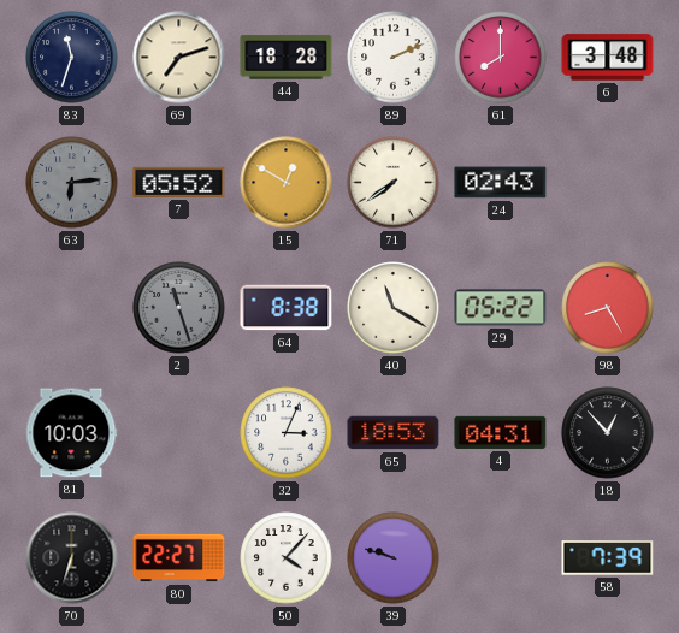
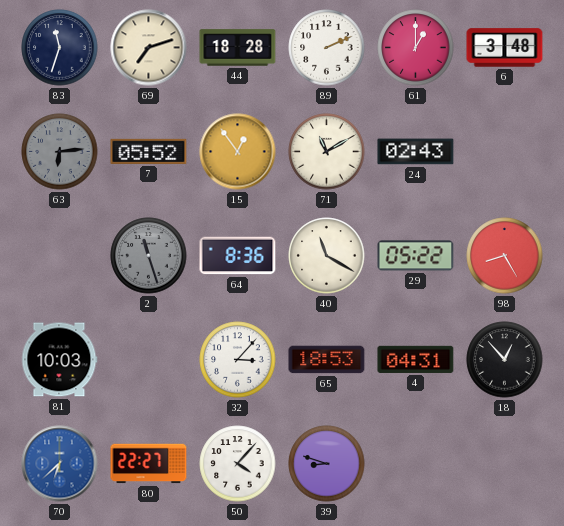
61: 8:00 -> 1:00 (416, 48)
15: 12:50 -> 12:54 (238, 152)
71: 7:39 -> 11:10 (327, 152)
64: 8:38 -> 8:36 (238, 256)
32: 3:04 -> 3:07 (238, 360)
70: 6:33 -> 6:38 (60, 464)
70 dial: black -> blue (60, 464)
39: 9:48 -> 8:48 (327, 464)
58: 7:39 -> none (608, 558)
